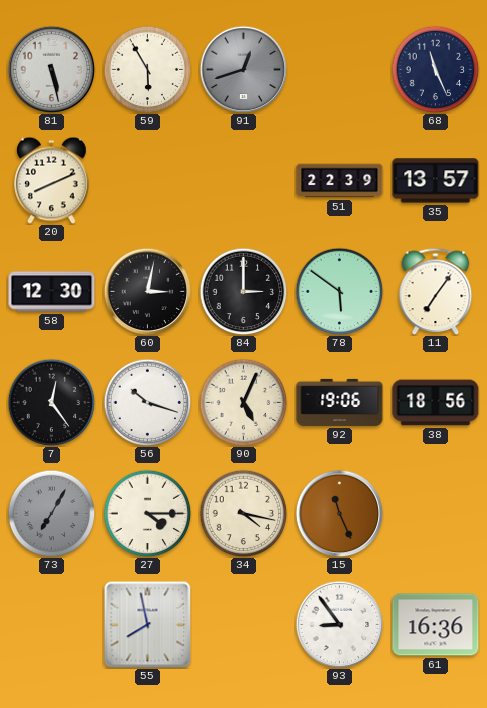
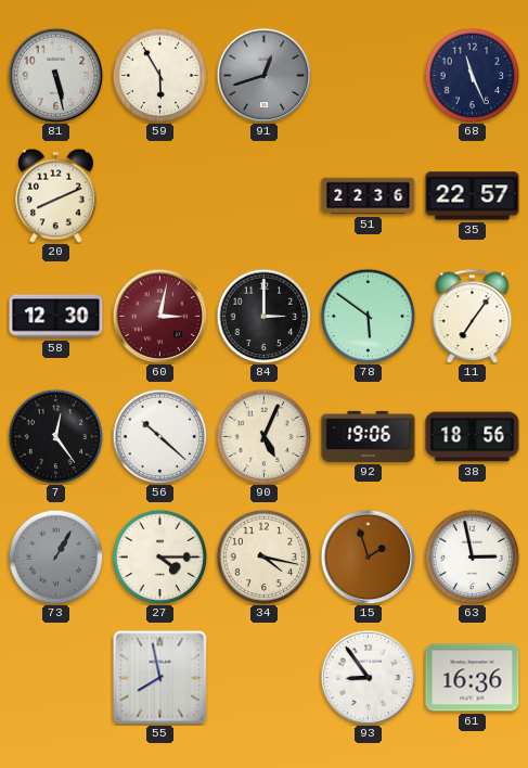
51: 22:39 -> 22:36 (369, 196)
35: 13:57 -> 22:57 (473, 196)
60 dial: black -> burgundy (159, 316)
56: 10:18 -> 10:22 (159, 436)
73: 7:05 -> 1:05 (55, 556)
15: 11:26 -> 1:57 (368, 556)
63: none -> 2:58 (472, 556)
